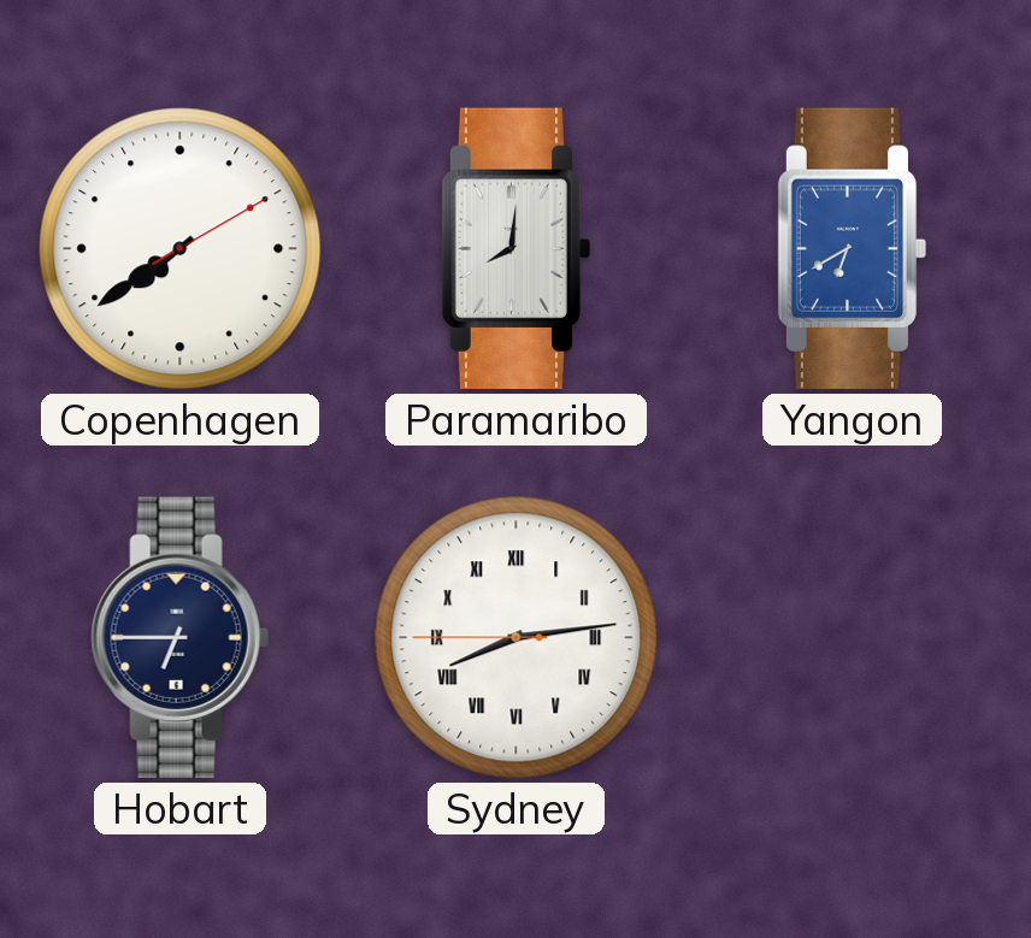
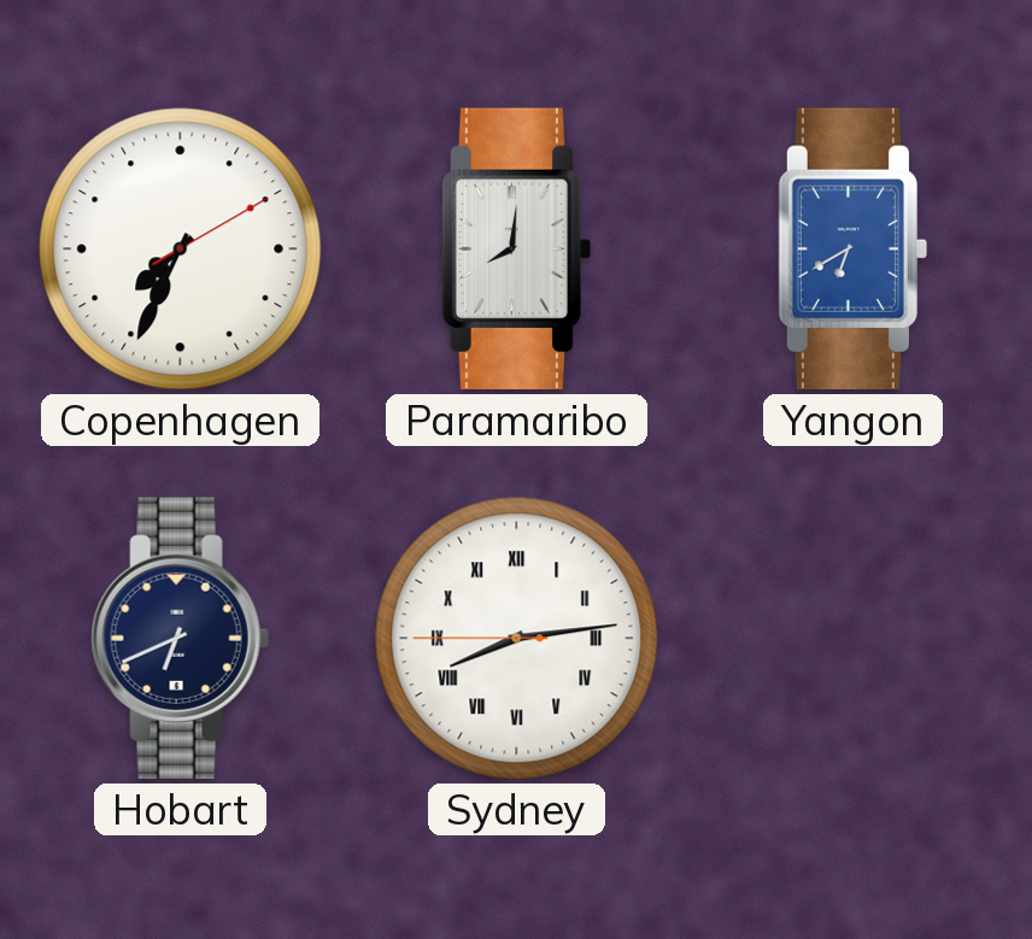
Copenhagen: 7:39 -> 7:34 (181, 250)
Hobart: 6:45 -> 6:41 (180, 639)
